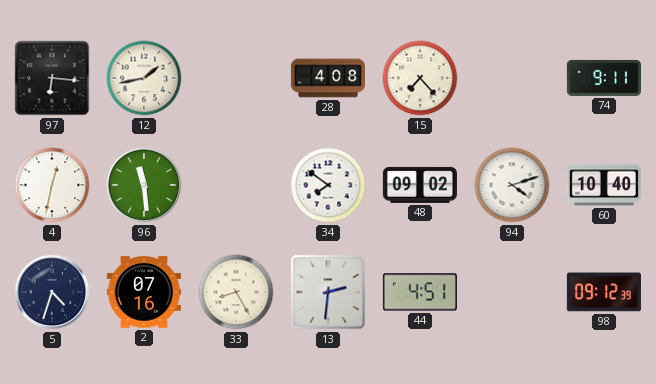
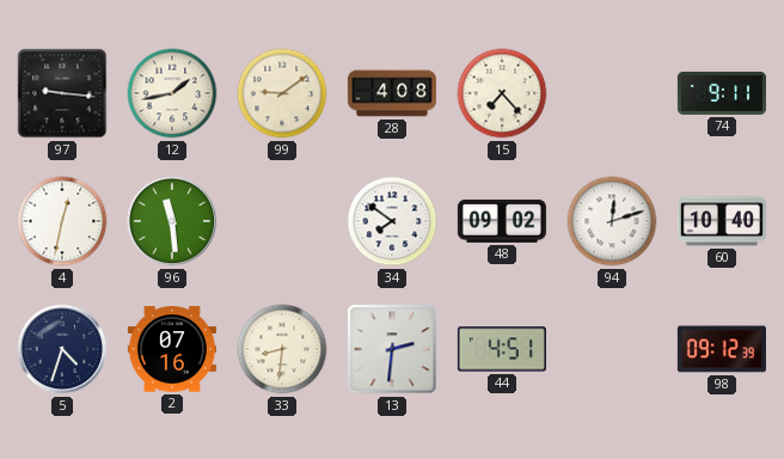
97: 6:16 -> 9:16 (62, 93)
99: none -> 9:09 (282, 93)
94: 4:12 -> 12:12 (612, 221)
33: 8:25 -> 8:31 (282, 349)
